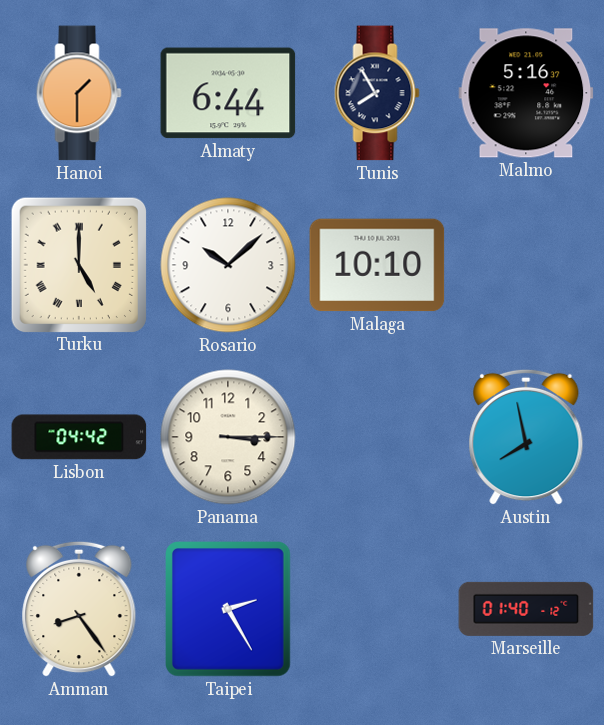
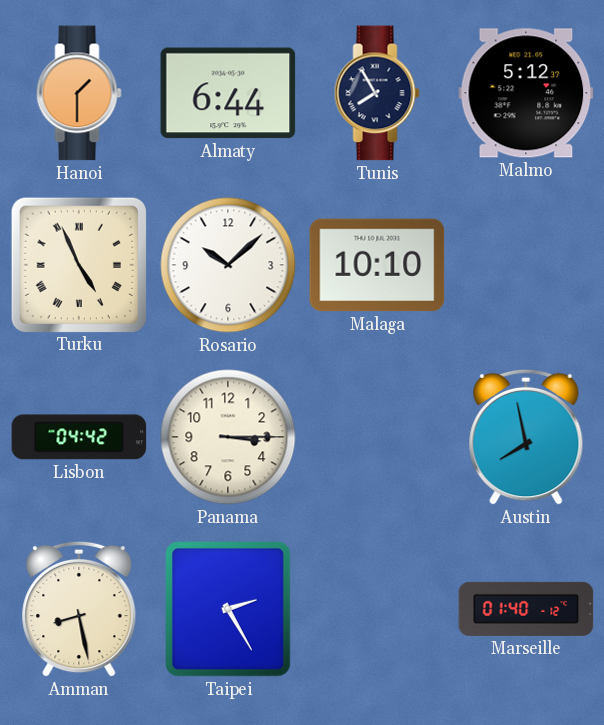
Malmo: 5:16 -> 5:12 (526, 93)
Turku: 5:00 -> 4:56 (78, 264)
Amman: 8:24 -> 8:28 (79, 609)
